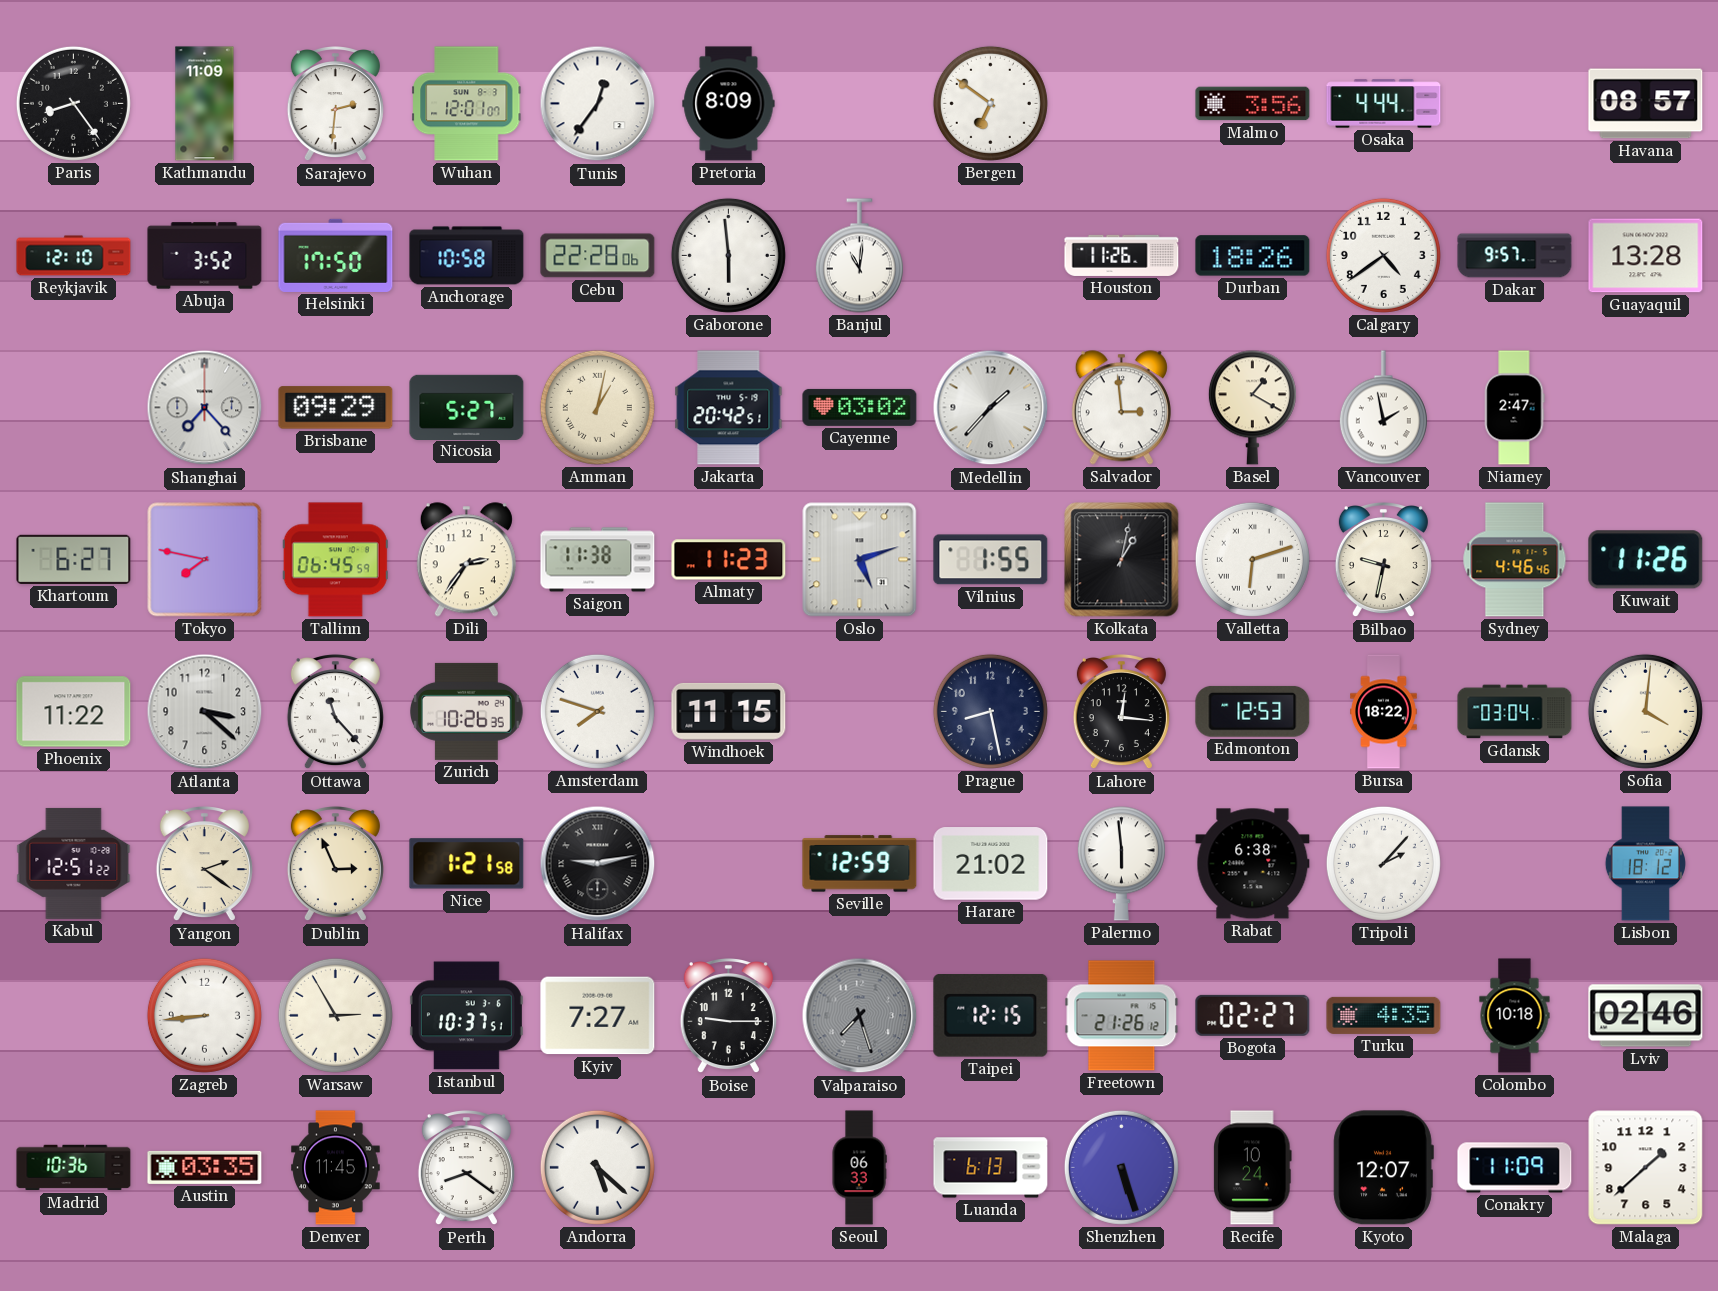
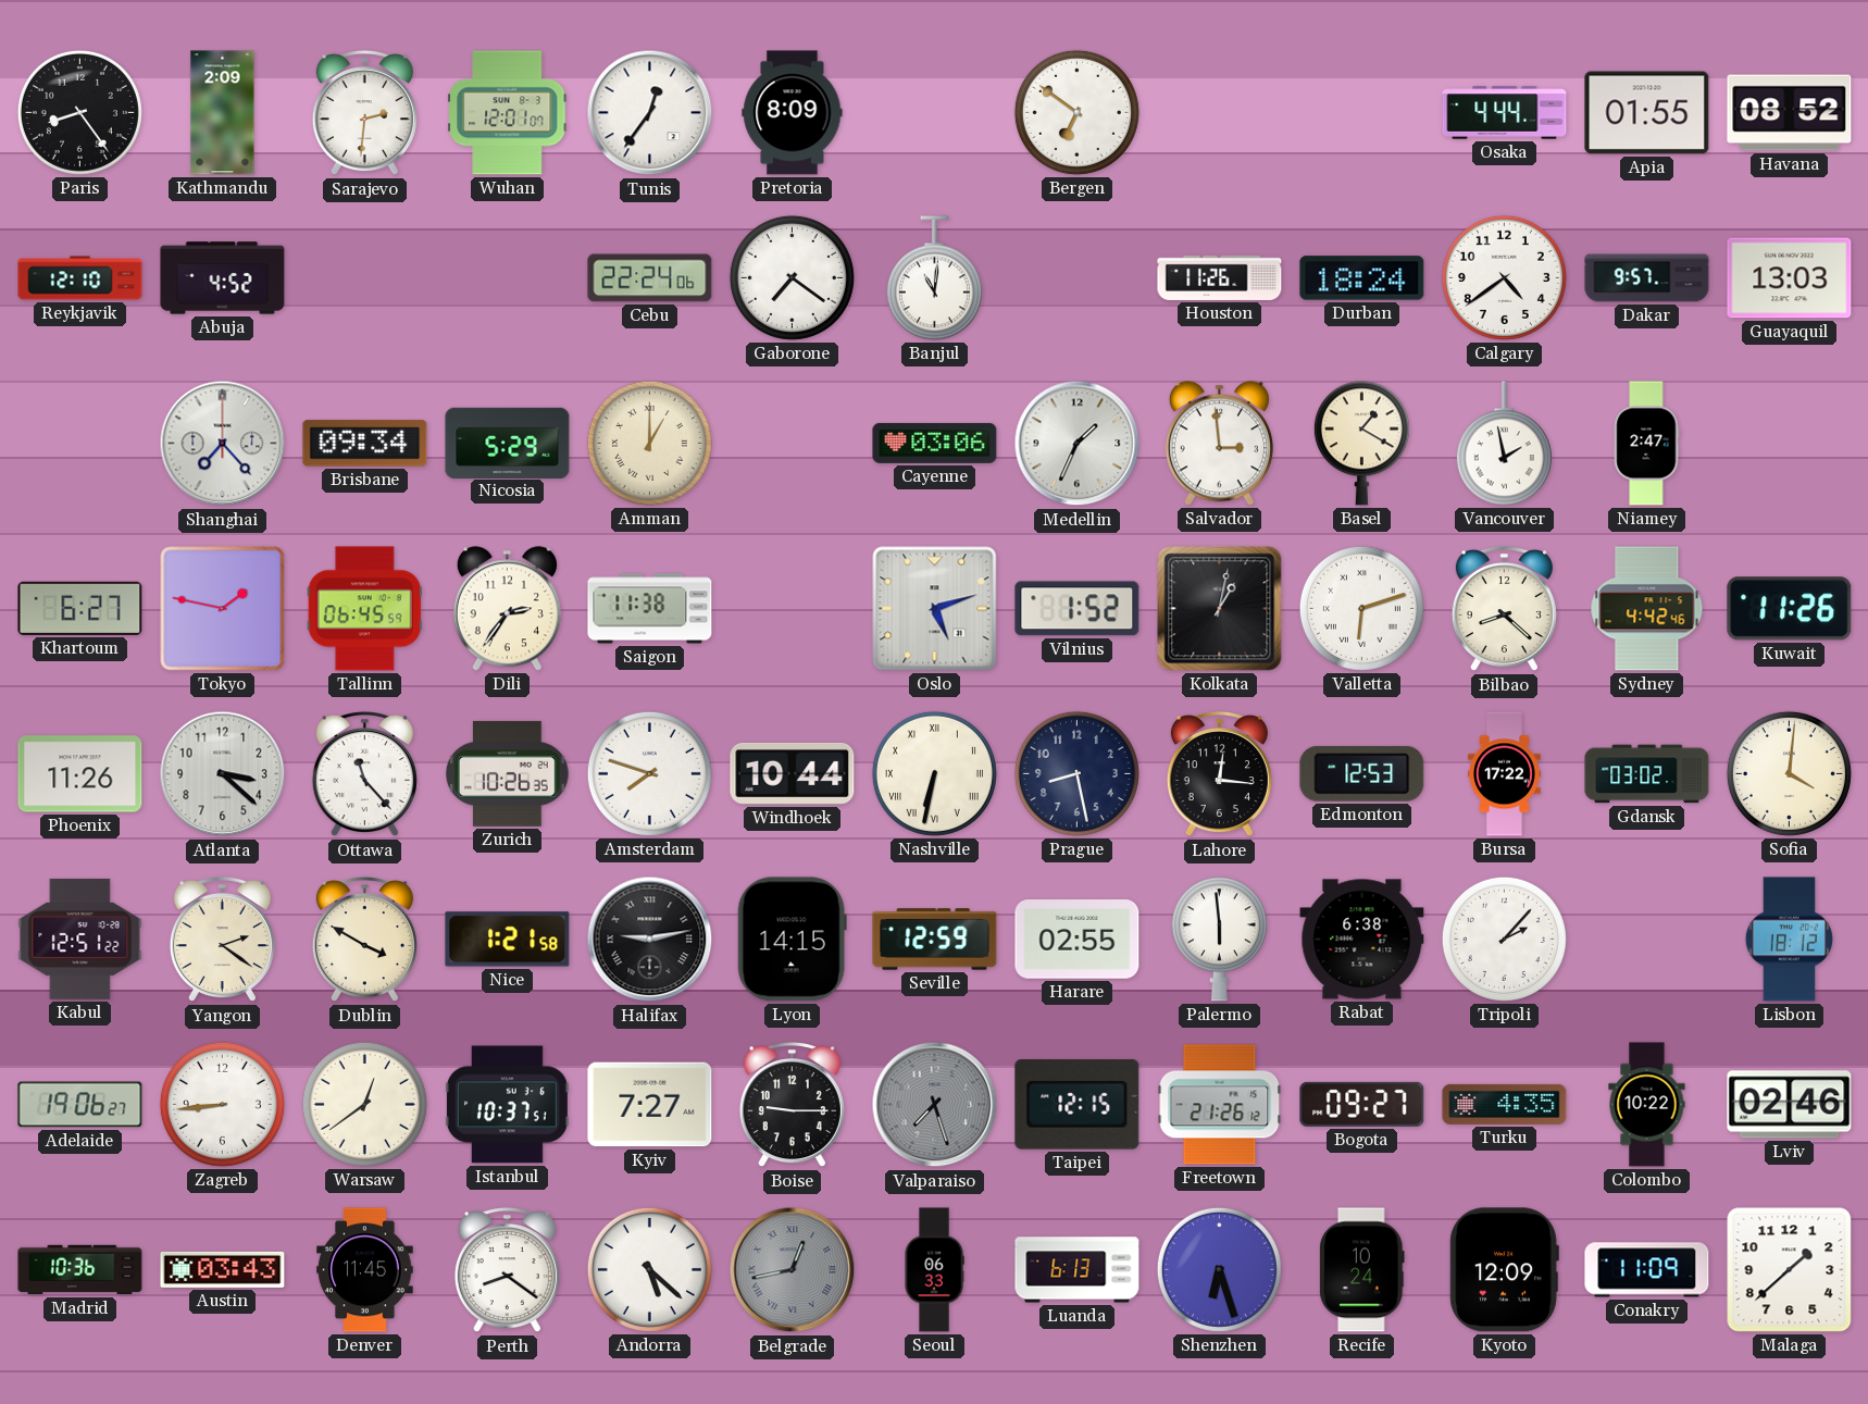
Kathmandu: 11:09 -> 2:09 (223, 113)
Malmo: 3:56 -> none (1253, 104)
Apia: none -> 01:55 (1647, 113)
Havana: 08:57 -> 08:52 (1790, 113)
Abuja: 3:52 -> 4:52 (223, 278)
Helsinki: 17:50 -> none (336, 255)
Anchorage: 10:58 -> none (467, 256)
Cebu: 22:28 -> 22:24 (650, 278)
Gaborone: 5:59 -> 7:21 (792, 277)
Durban: 18:26 -> 18:24 (1362, 278)
Guayaquil: 13:28 -> 13:03 (1790, 278)
Brisbane: 09:29 -> 09:34 (365, 444)
Nicosia: 5:27 -> 5:29 (508, 443)
Amman: 1:02 -> 1:00 (649, 443)
Jakarta: 20:42 -> none (729, 408)
Cayenne: 03:02 -> 03:06 (935, 443)
Medellin: 1:37 -> 1:34 (1078, 444)
Tokyo: 7:47 -> 1:47 (223, 609)
Almaty: 11:23 -> none (729, 560)
Vilnius: 1:55 -> 1:52 (1078, 609)
Bilbao: 9:32 -> 8:22 (1504, 610)
Sydney: 4:46 -> 4:42 (1647, 609)
Phoenix: 11:22 -> 11:26 (80, 774)
Windhoek: 11:15 -> 10:44 (793, 773)
Nashville: none -> 6:32 (934, 773)
Bursa: 18:22 -> 17:22 (1505, 774)
Gdansk: 03:04 -> 03:02 (1647, 774)
Dublin: 2:56 -> 3:50 (364, 941)
Lyon: none -> 14:15 (792, 940)
Harare: 21:02 -> 02:55 (1078, 940)
Adelaide: none -> 19:06 (80, 1105)
Warsaw: 2:55 -> 12:39 (364, 1104)
Bogota: 02:27 -> 09:27 (1362, 1104)
Colombo: 10:18 -> 10:22 (1647, 1105)
Austin: 03:35 -> 03:43 (223, 1269)
Belgrade: none -> 12:43 (793, 1270)
Shenzhen: 5:27 -> 6:27 (1219, 1269)
Kyoto: 12:07 -> 12:09 (1504, 1270)
